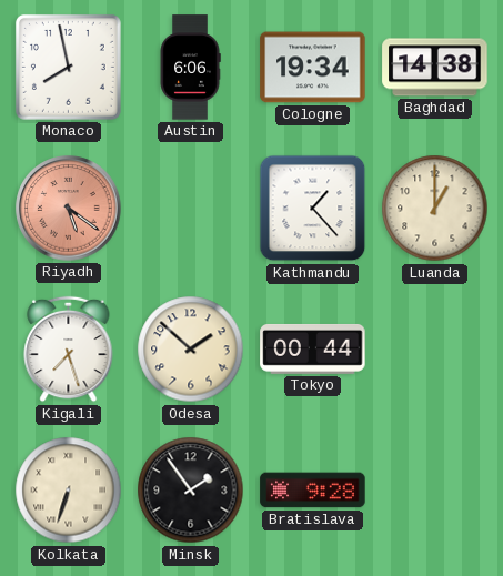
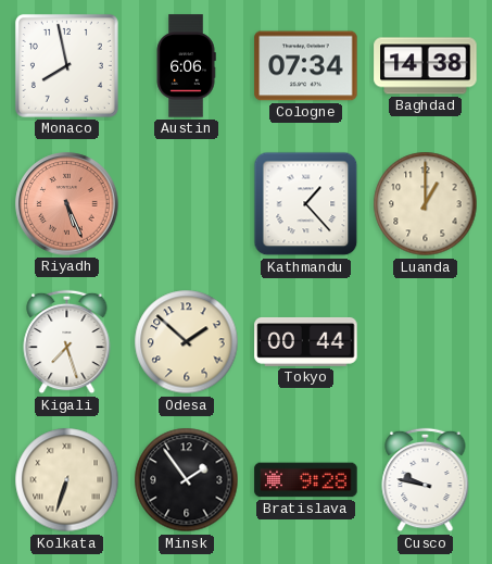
Cologne: 19:34 -> 07:34 (306, 66)
Riyadh: 5:21 -> 5:26 (67, 204)
Cusco: none -> 9:47 (426, 480)
